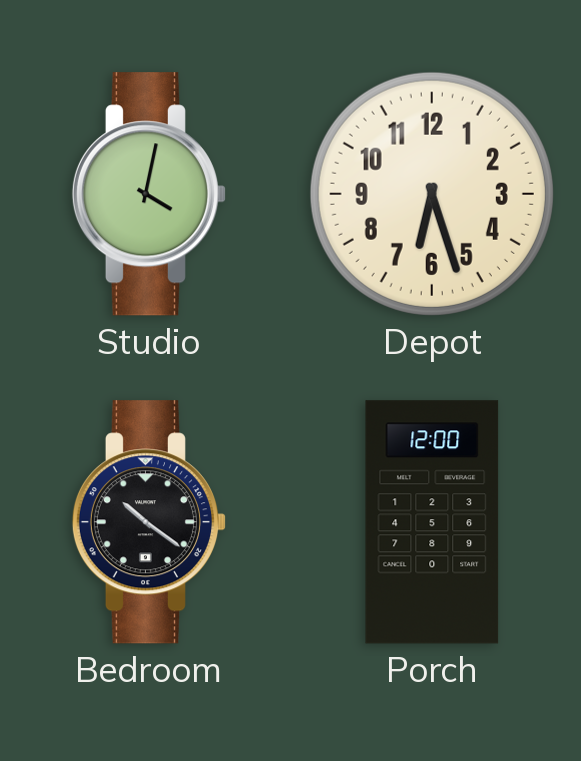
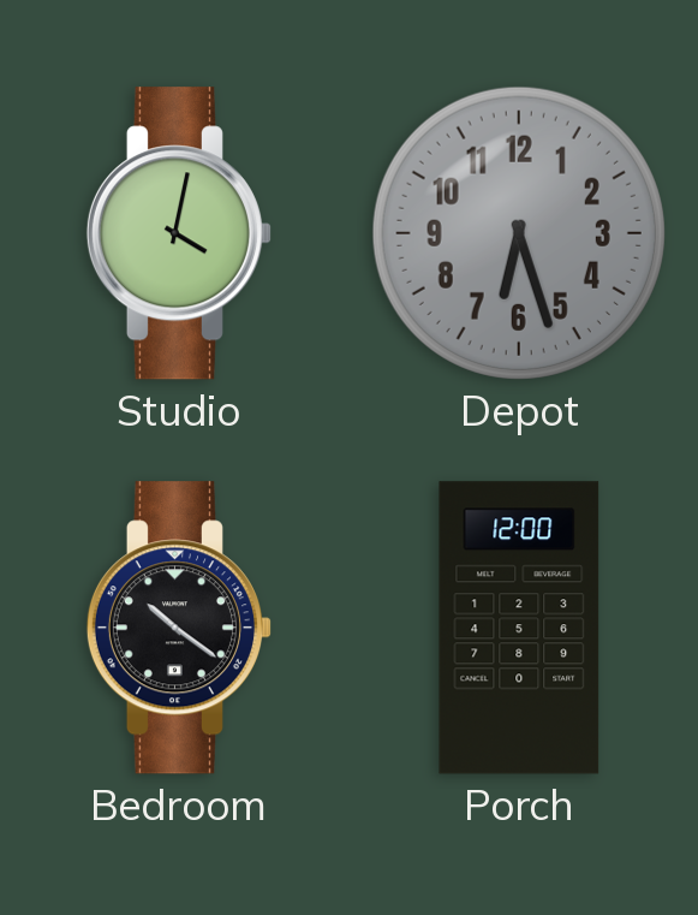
Depot dial: cream -> grey (519, 233)
